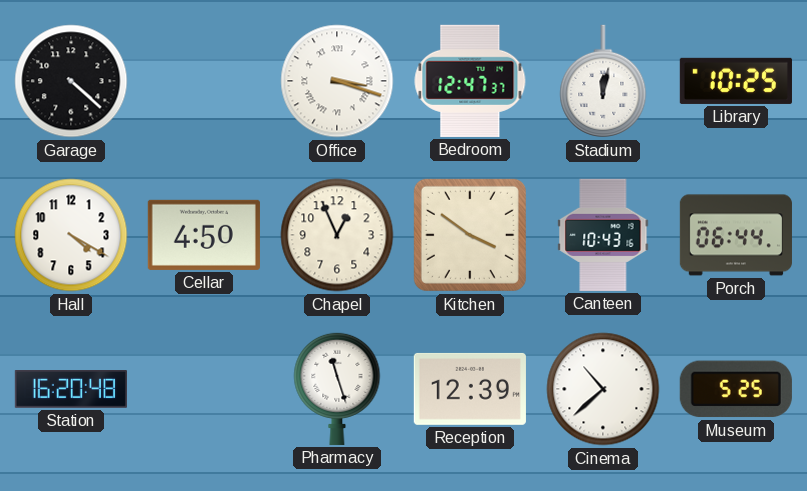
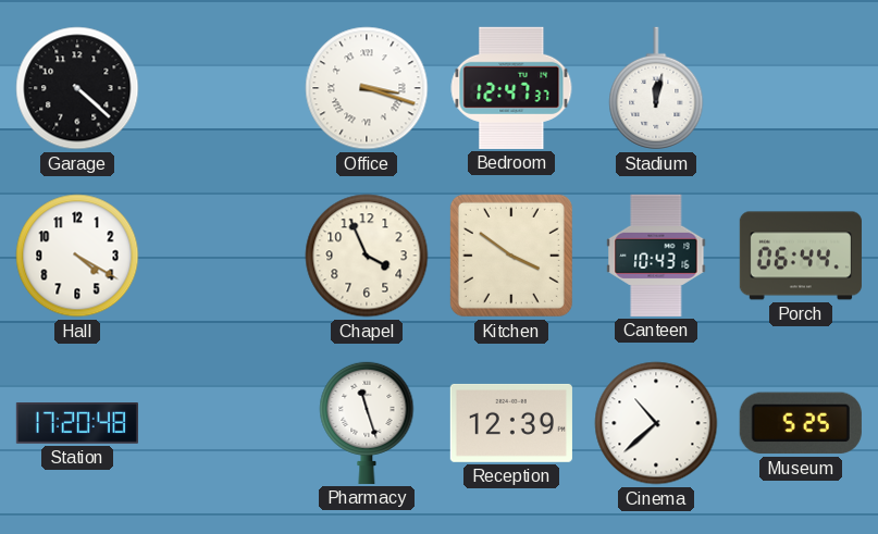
Library: 10:25 -> none (736, 81)
Cellar: 4:50 -> none (204, 235)
Chapel: 12:56 -> 3:56 (367, 256)
Station: 16:20 -> 17:20 (77, 424)
